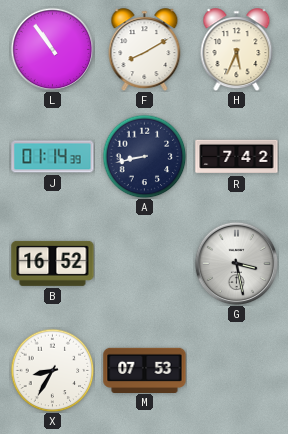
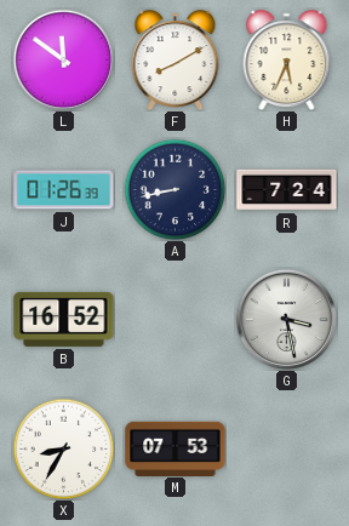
L: 10:54 -> 11:51 (63, 59)
J: 01:14 -> 01:26 (64, 190)
R: 7:42 -> 7:24 (287, 190)
